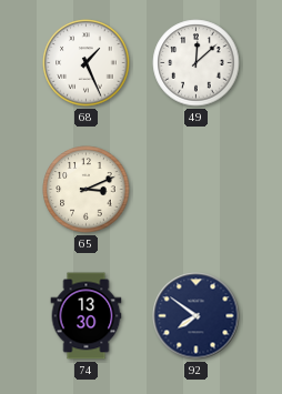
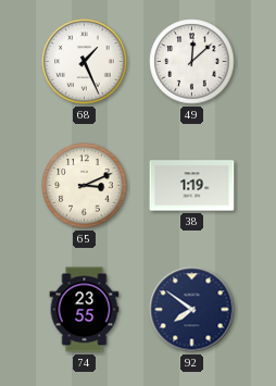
38: none -> 1:19 (192, 186)
74: 13:30 -> 23:55 (85, 310)
